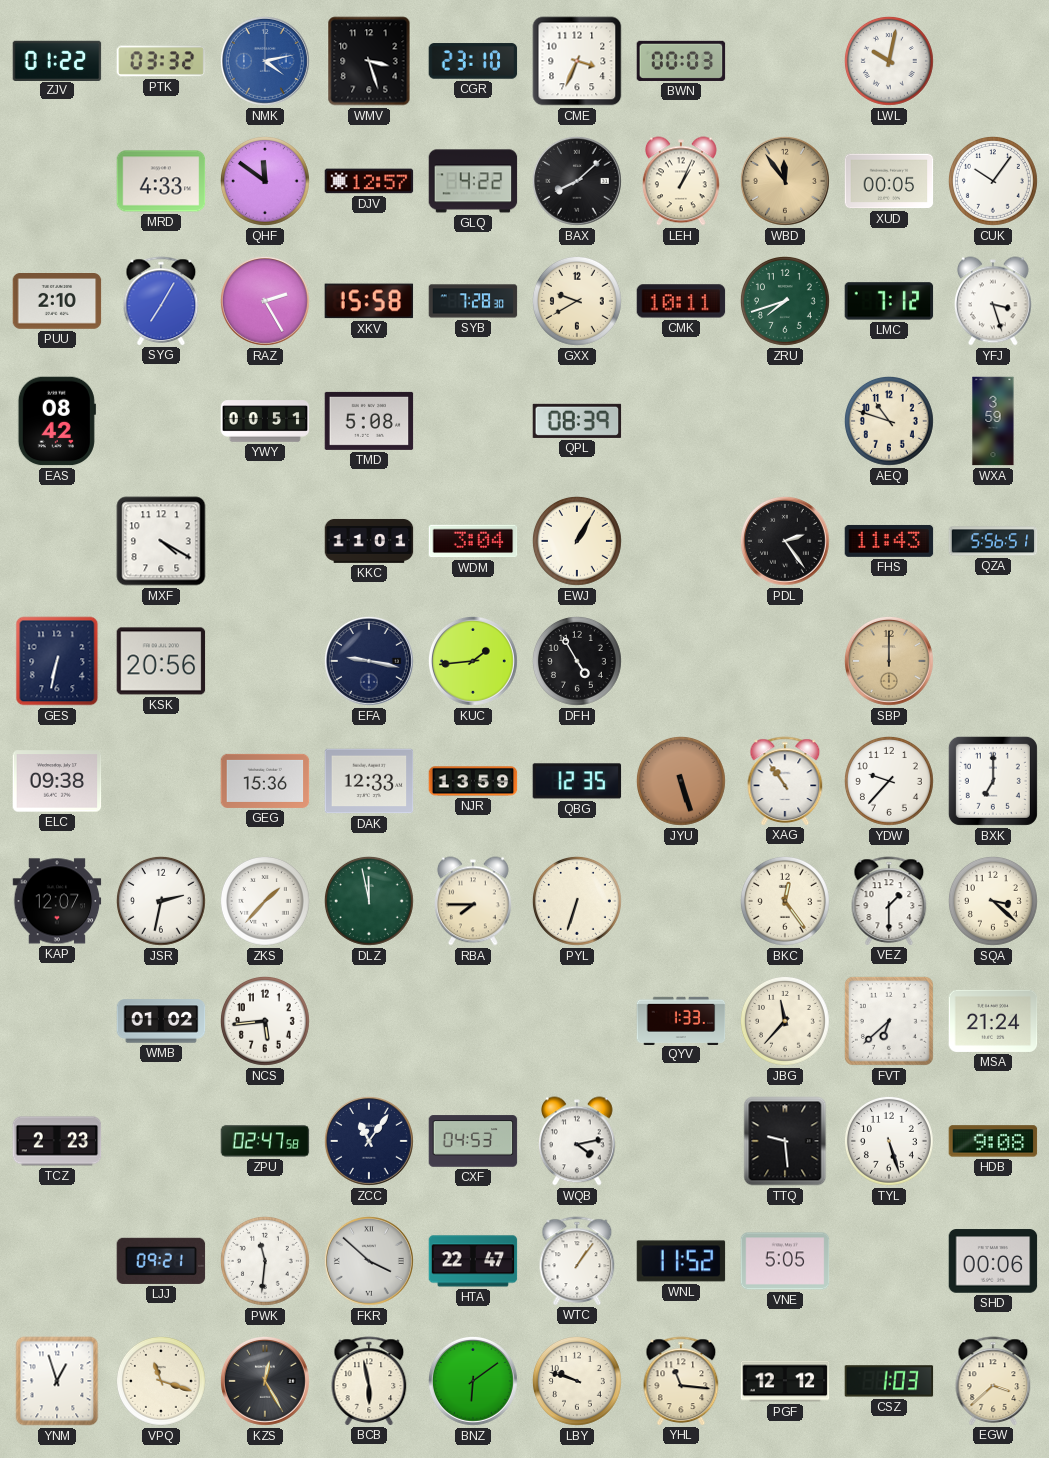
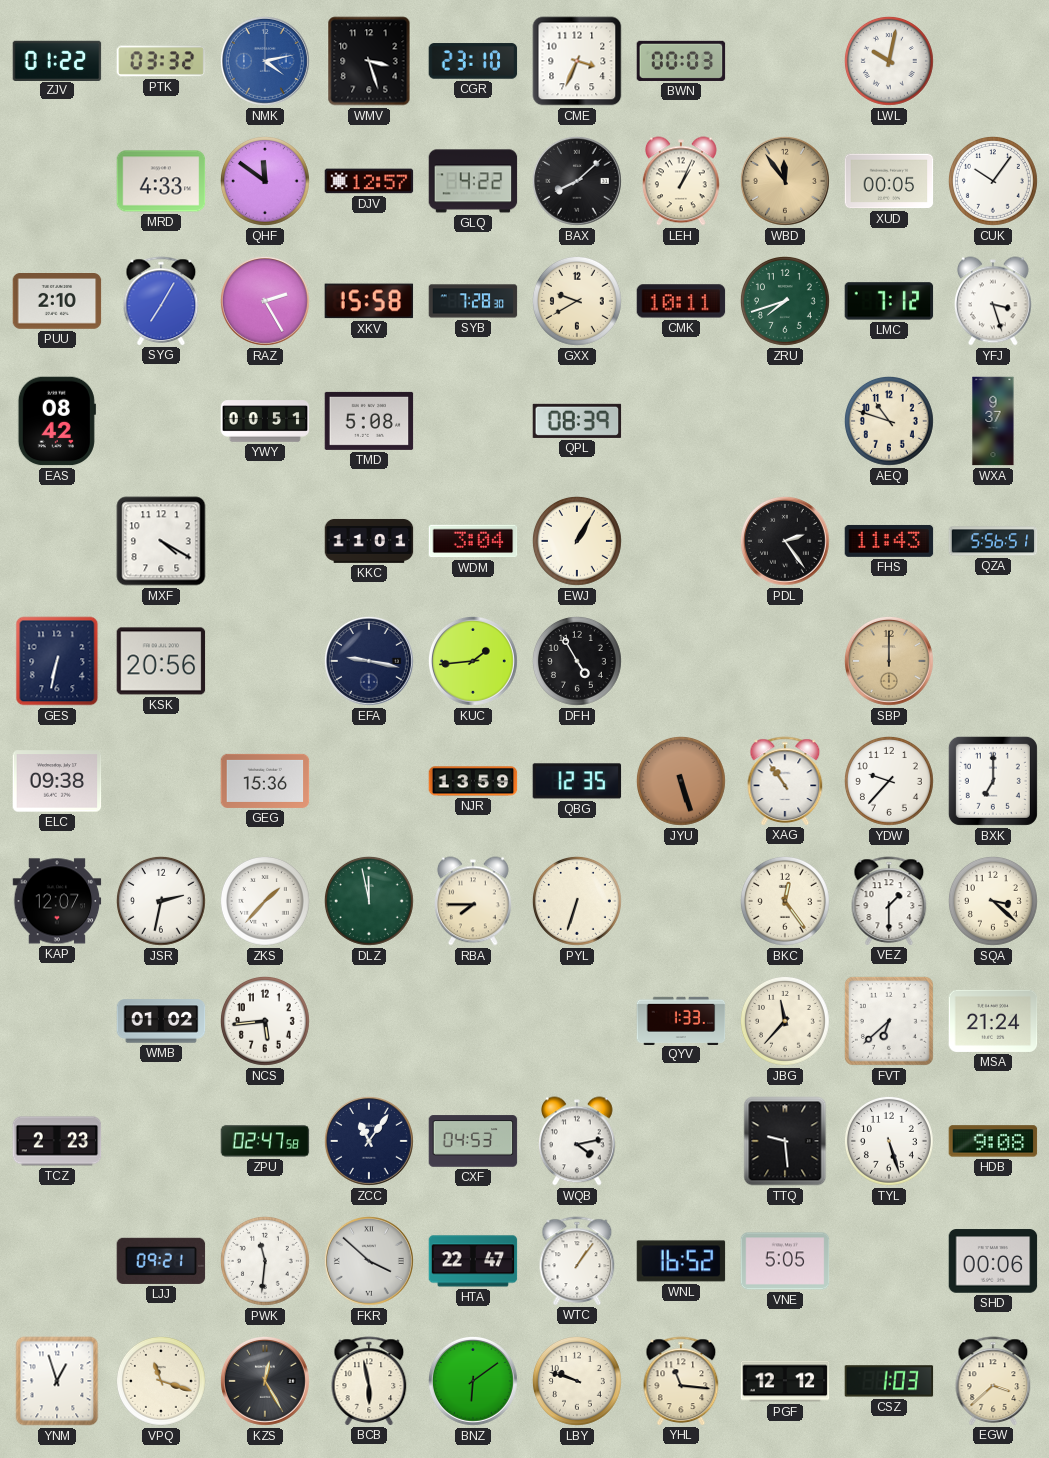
WXA: 3:59 -> 9:37 (993, 421)
DAK: 12:33 -> none (369, 781)
WNL: 11:52 -> 16:52 (681, 1261)
